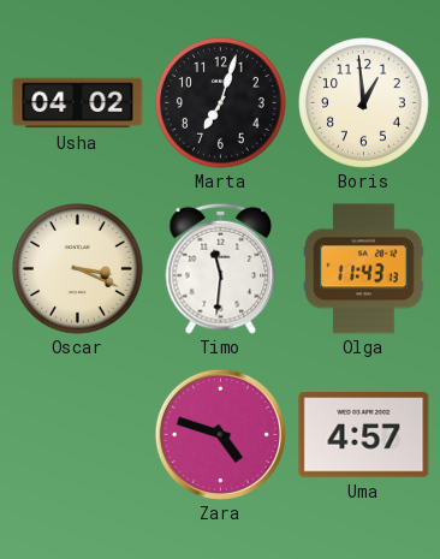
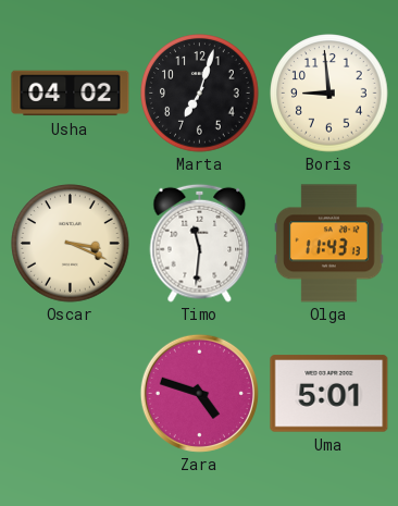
Boris: 12:59 -> 8:59 (329, 94)
Uma: 4:57 -> 5:01 (329, 394)
